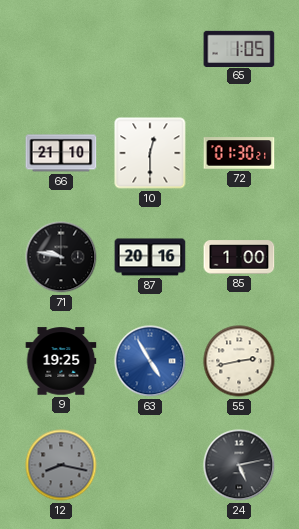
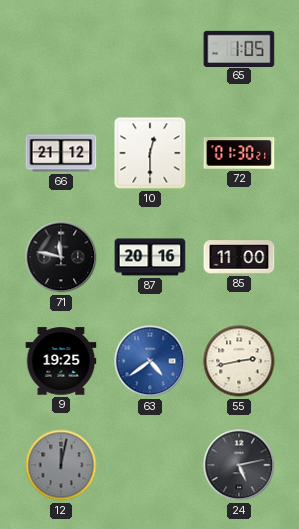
66: 21:10 -> 21:12 (61, 153)
71: 9:47 -> 11:47 (61, 257)
85: 1:00 -> 11:00 (239, 257)
63: 4:55 -> 4:39 (150, 361)
12: 8:17 -> 12:02 (61, 465)
